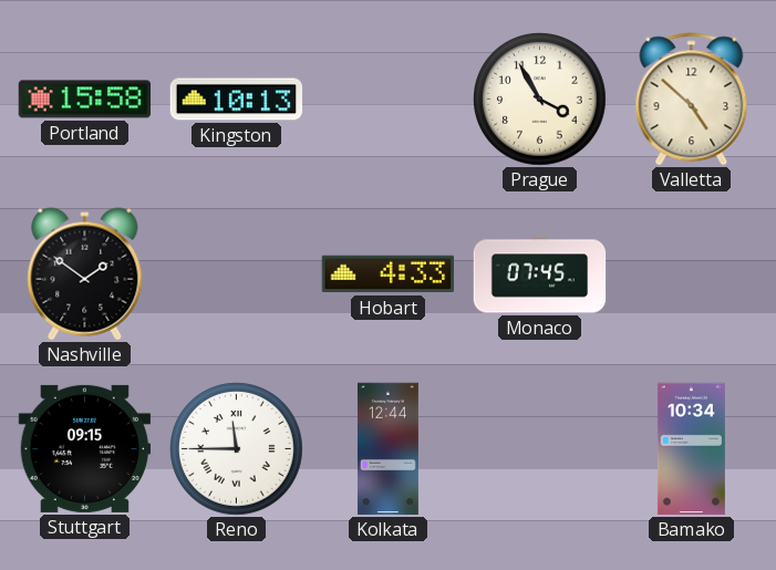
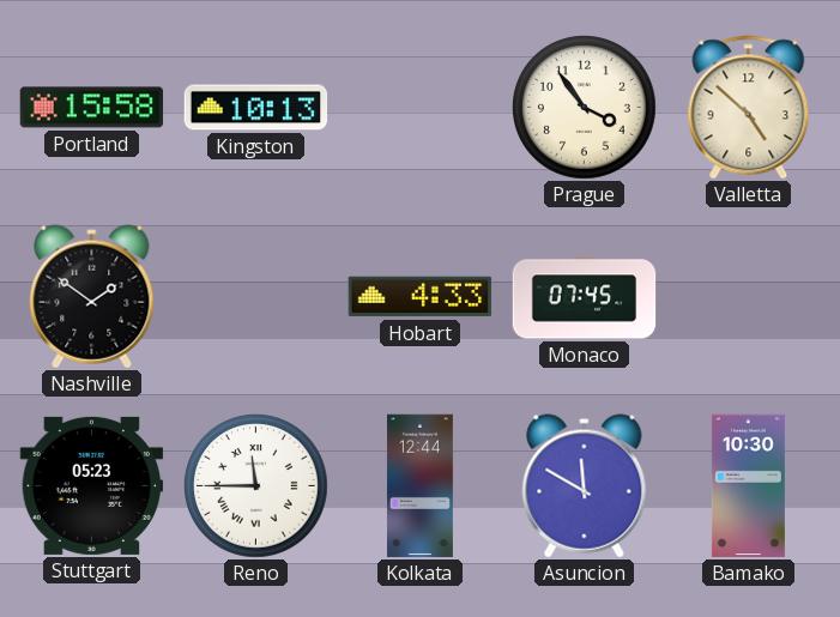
Prague: 3:55 -> 3:54 (585, 108)
Stuttgart: 09:15 -> 05:23 (92, 485)
Asuncion: none -> 11:50 (585, 486)
Bamako: 10:34 -> 10:30 (748, 486)
